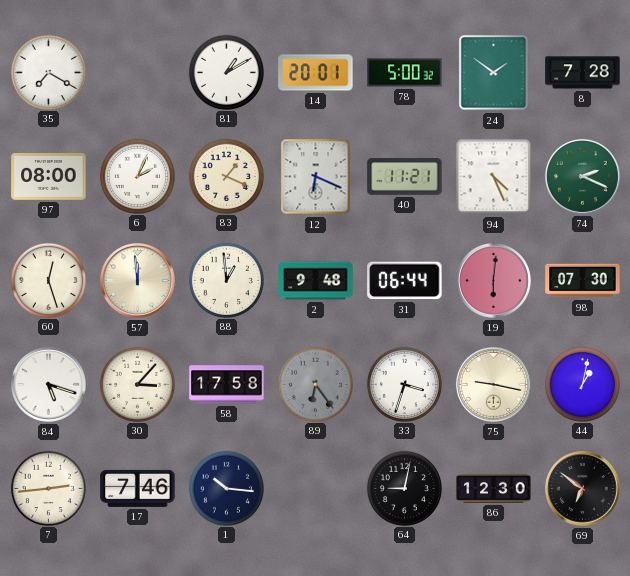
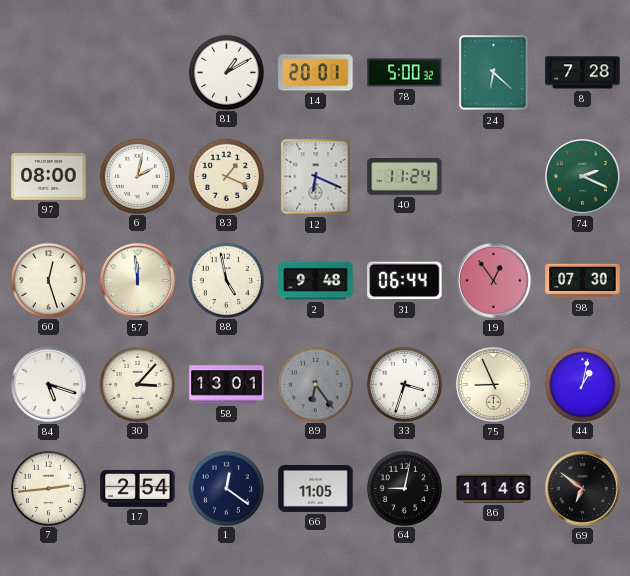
35: 7:20 -> none (48, 72)
24: 1:51 -> 6:22 (494, 73)
6: 2:04 -> 2:02 (137, 176)
40: 11:21 -> 11:24 (405, 177)
94: 4:26 -> none (494, 177)
88: 12:59 -> 4:58 (226, 280)
19: 6:01 -> 12:54 (494, 281)
58: 17:58 -> 13:01 (227, 385)
75: 9:17 -> 8:56 (494, 385)
17: 7:46 -> 2:54 (138, 488)
1: 10:16 -> 12:21 (226, 488)
66: none -> 11:05 (316, 488)
86: 12:30 -> 11:46 (494, 488)
